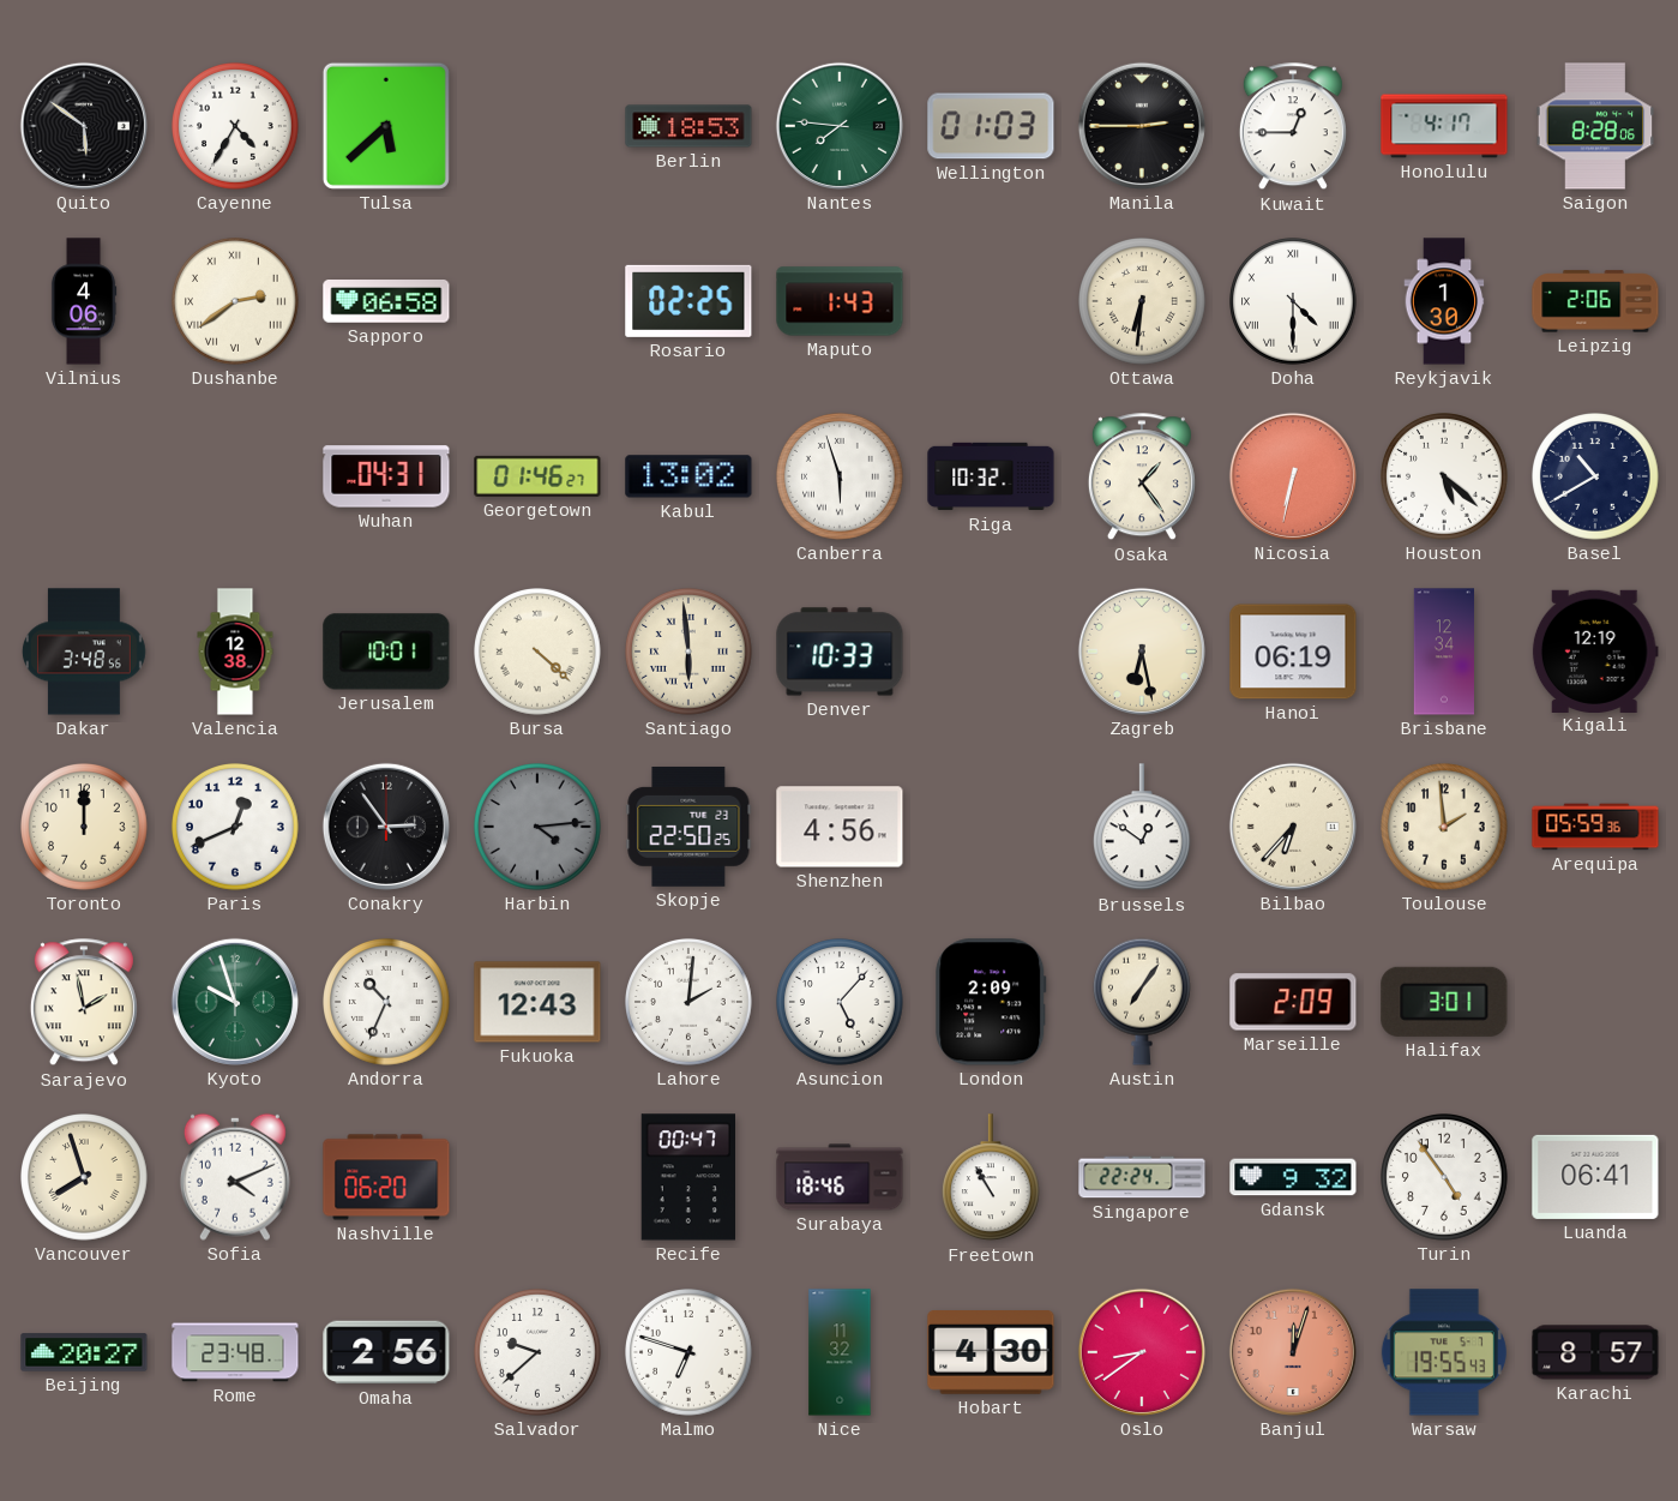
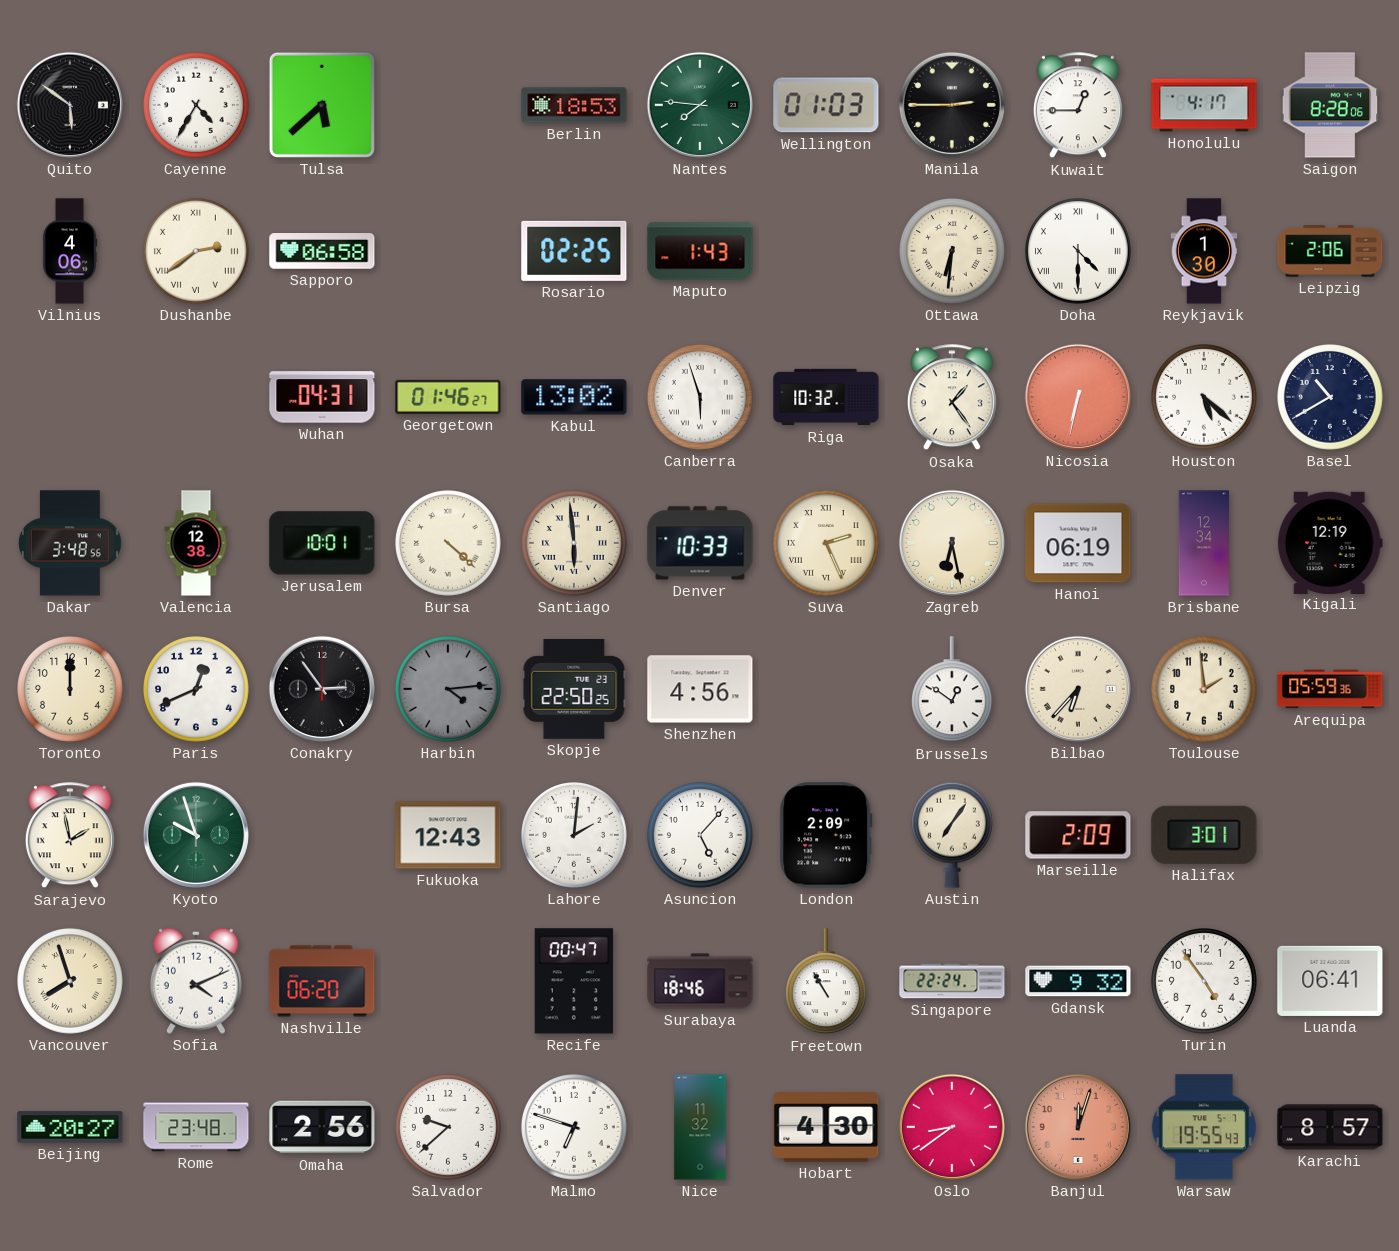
Suva: none -> 2:26 (827, 544)
Andorra: 10:34 -> none (387, 1003)
